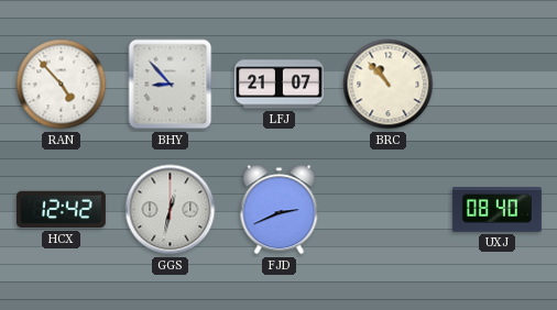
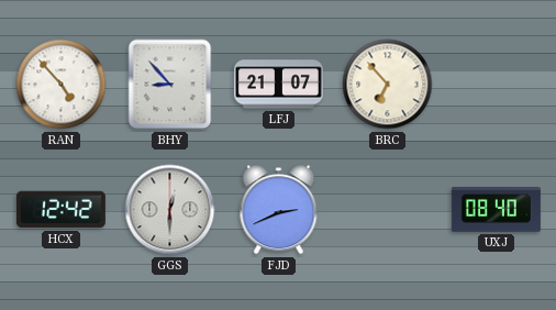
BRC: 10:53 -> 6:53 (388, 85)
GGS: 12:32 -> 12:30 (170, 210)
